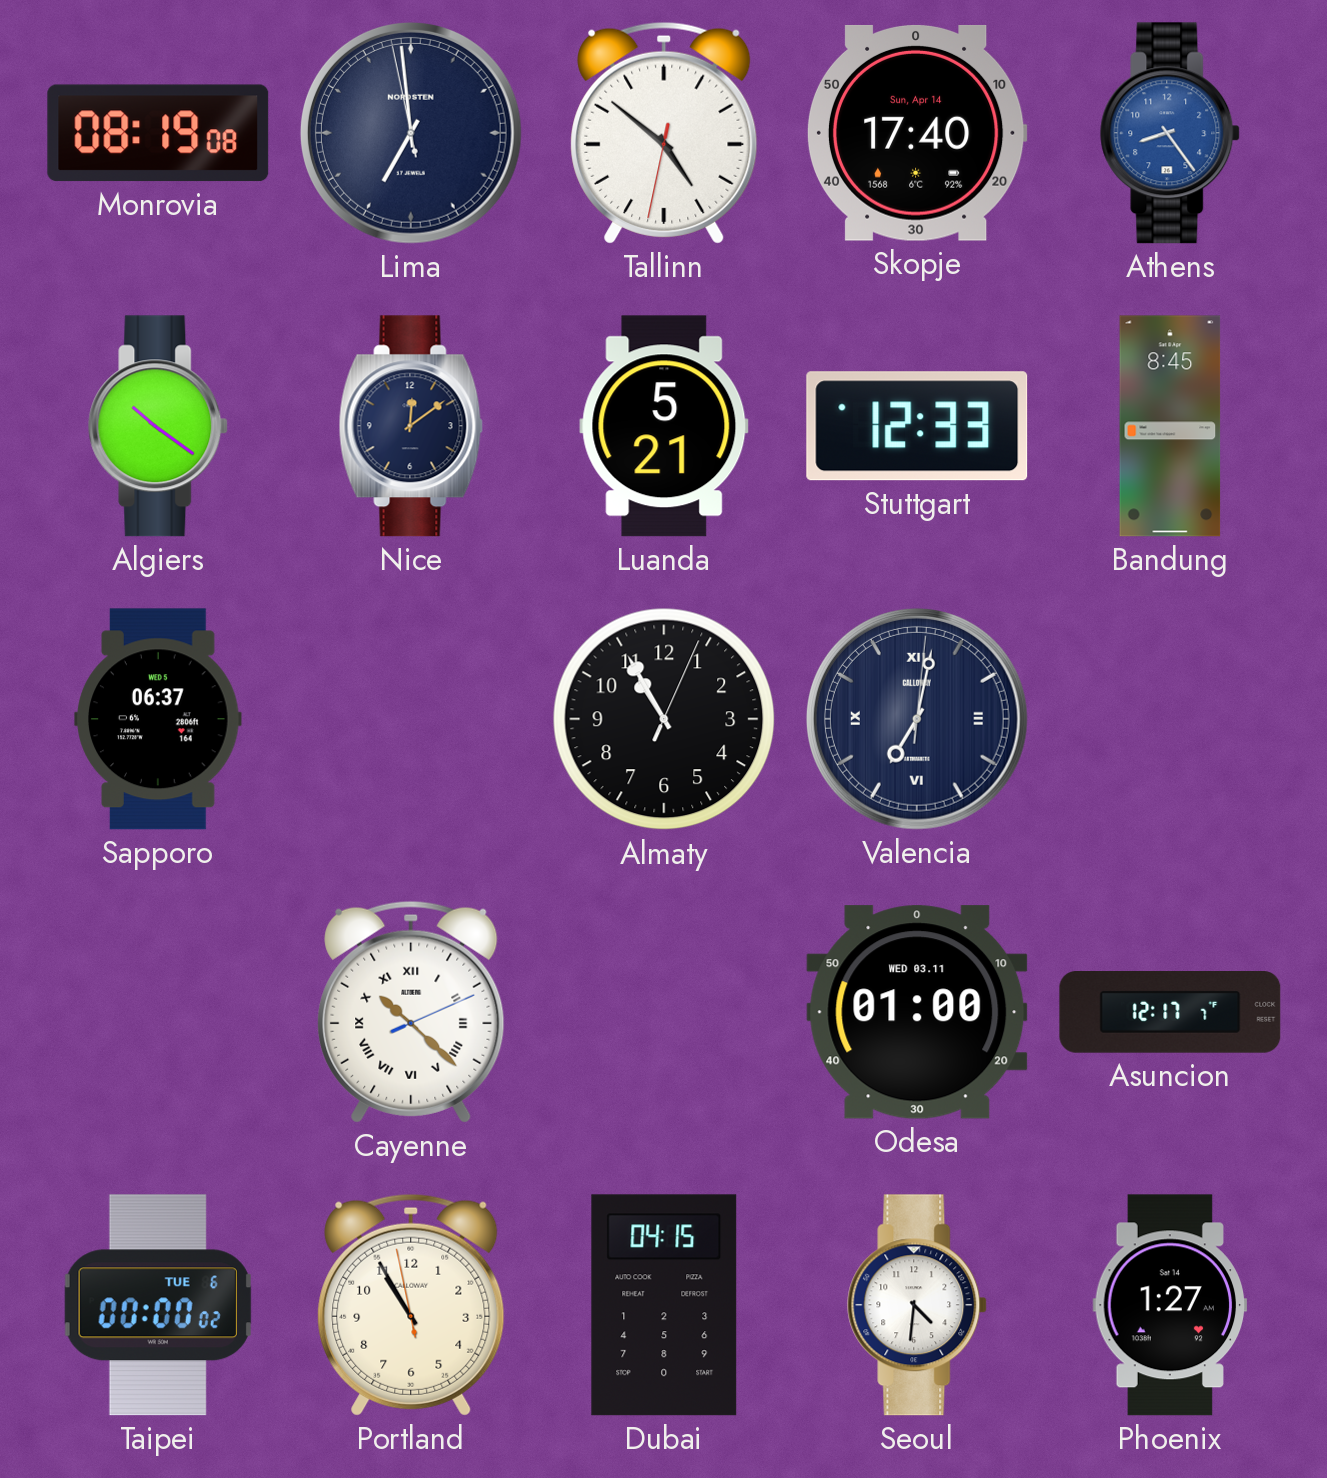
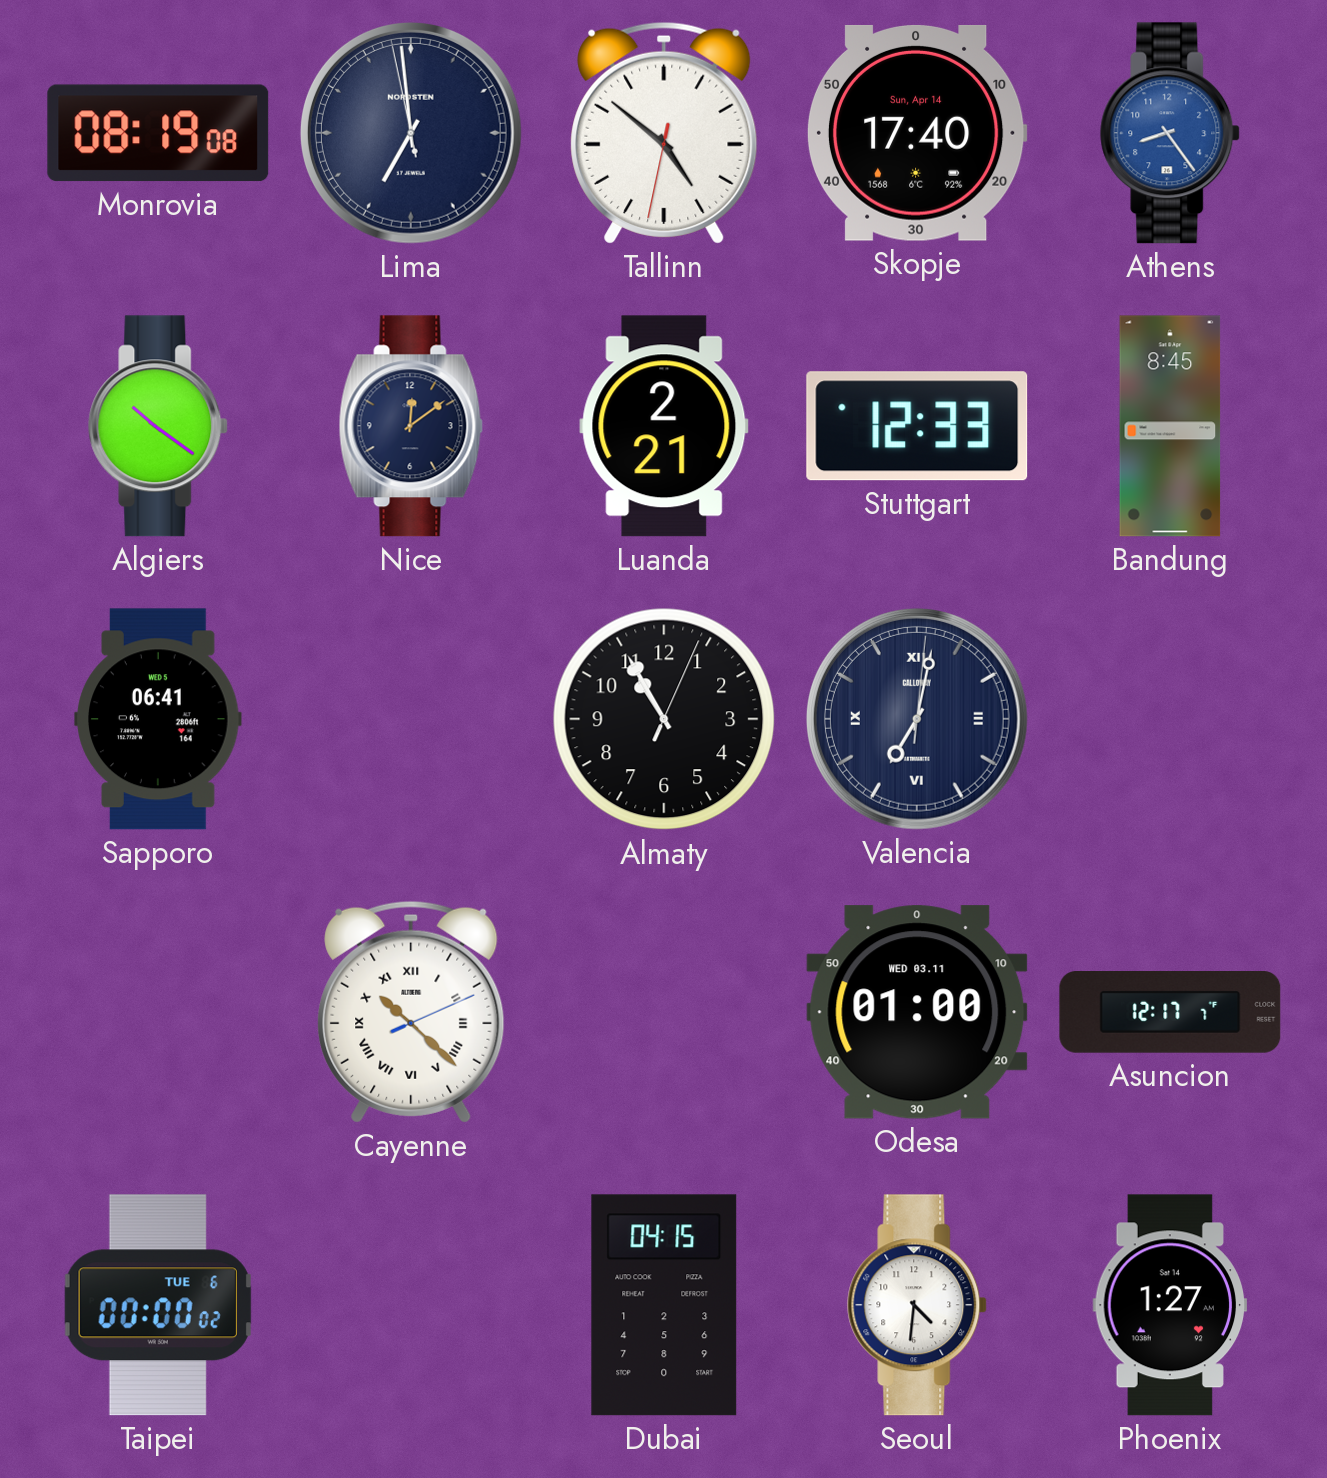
Luanda: 5:21 -> 2:21 (664, 426)
Sapporo: 06:37 -> 06:41 (158, 719)
Portland: 10:54 -> none (411, 1305)
